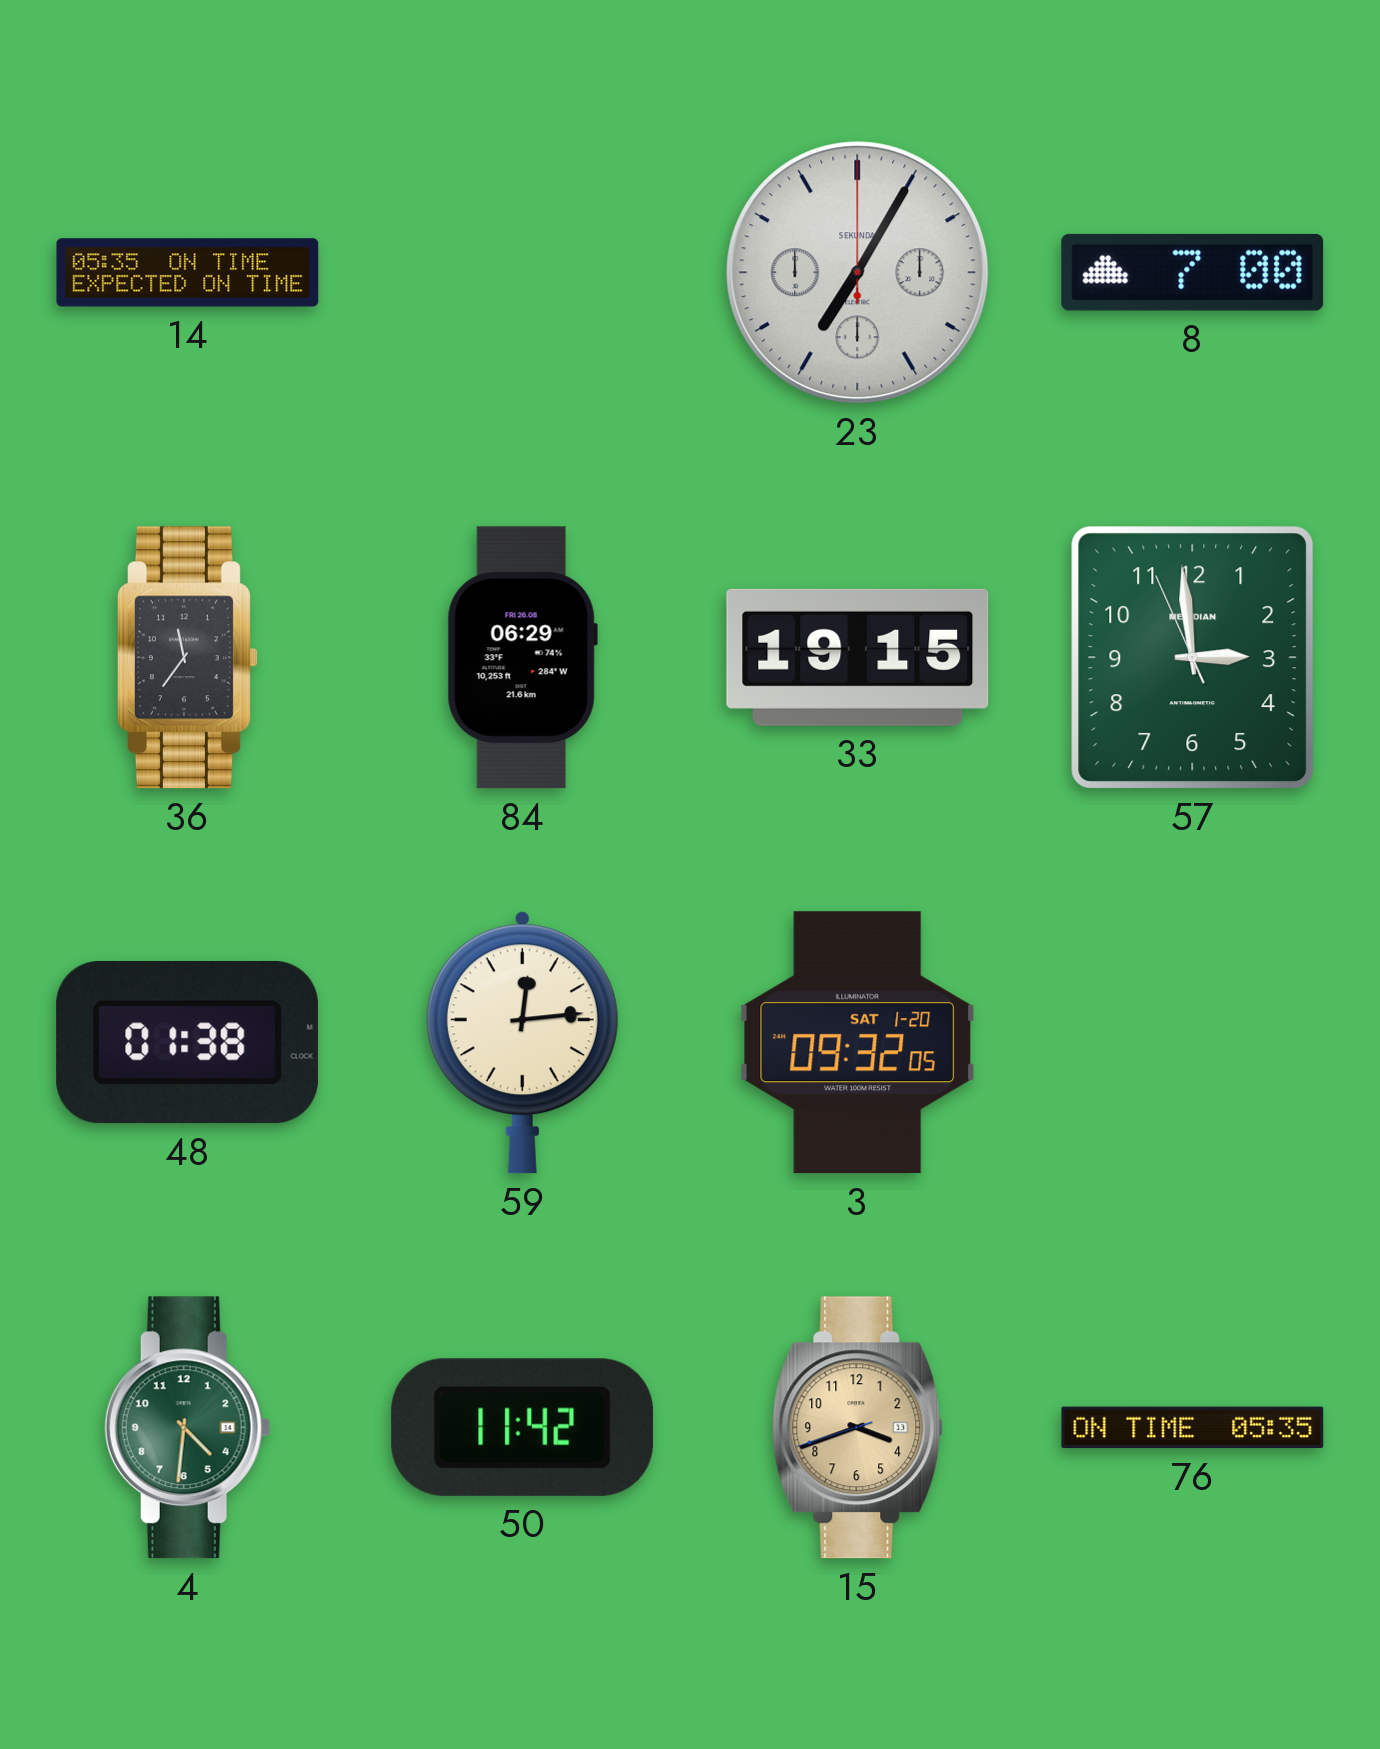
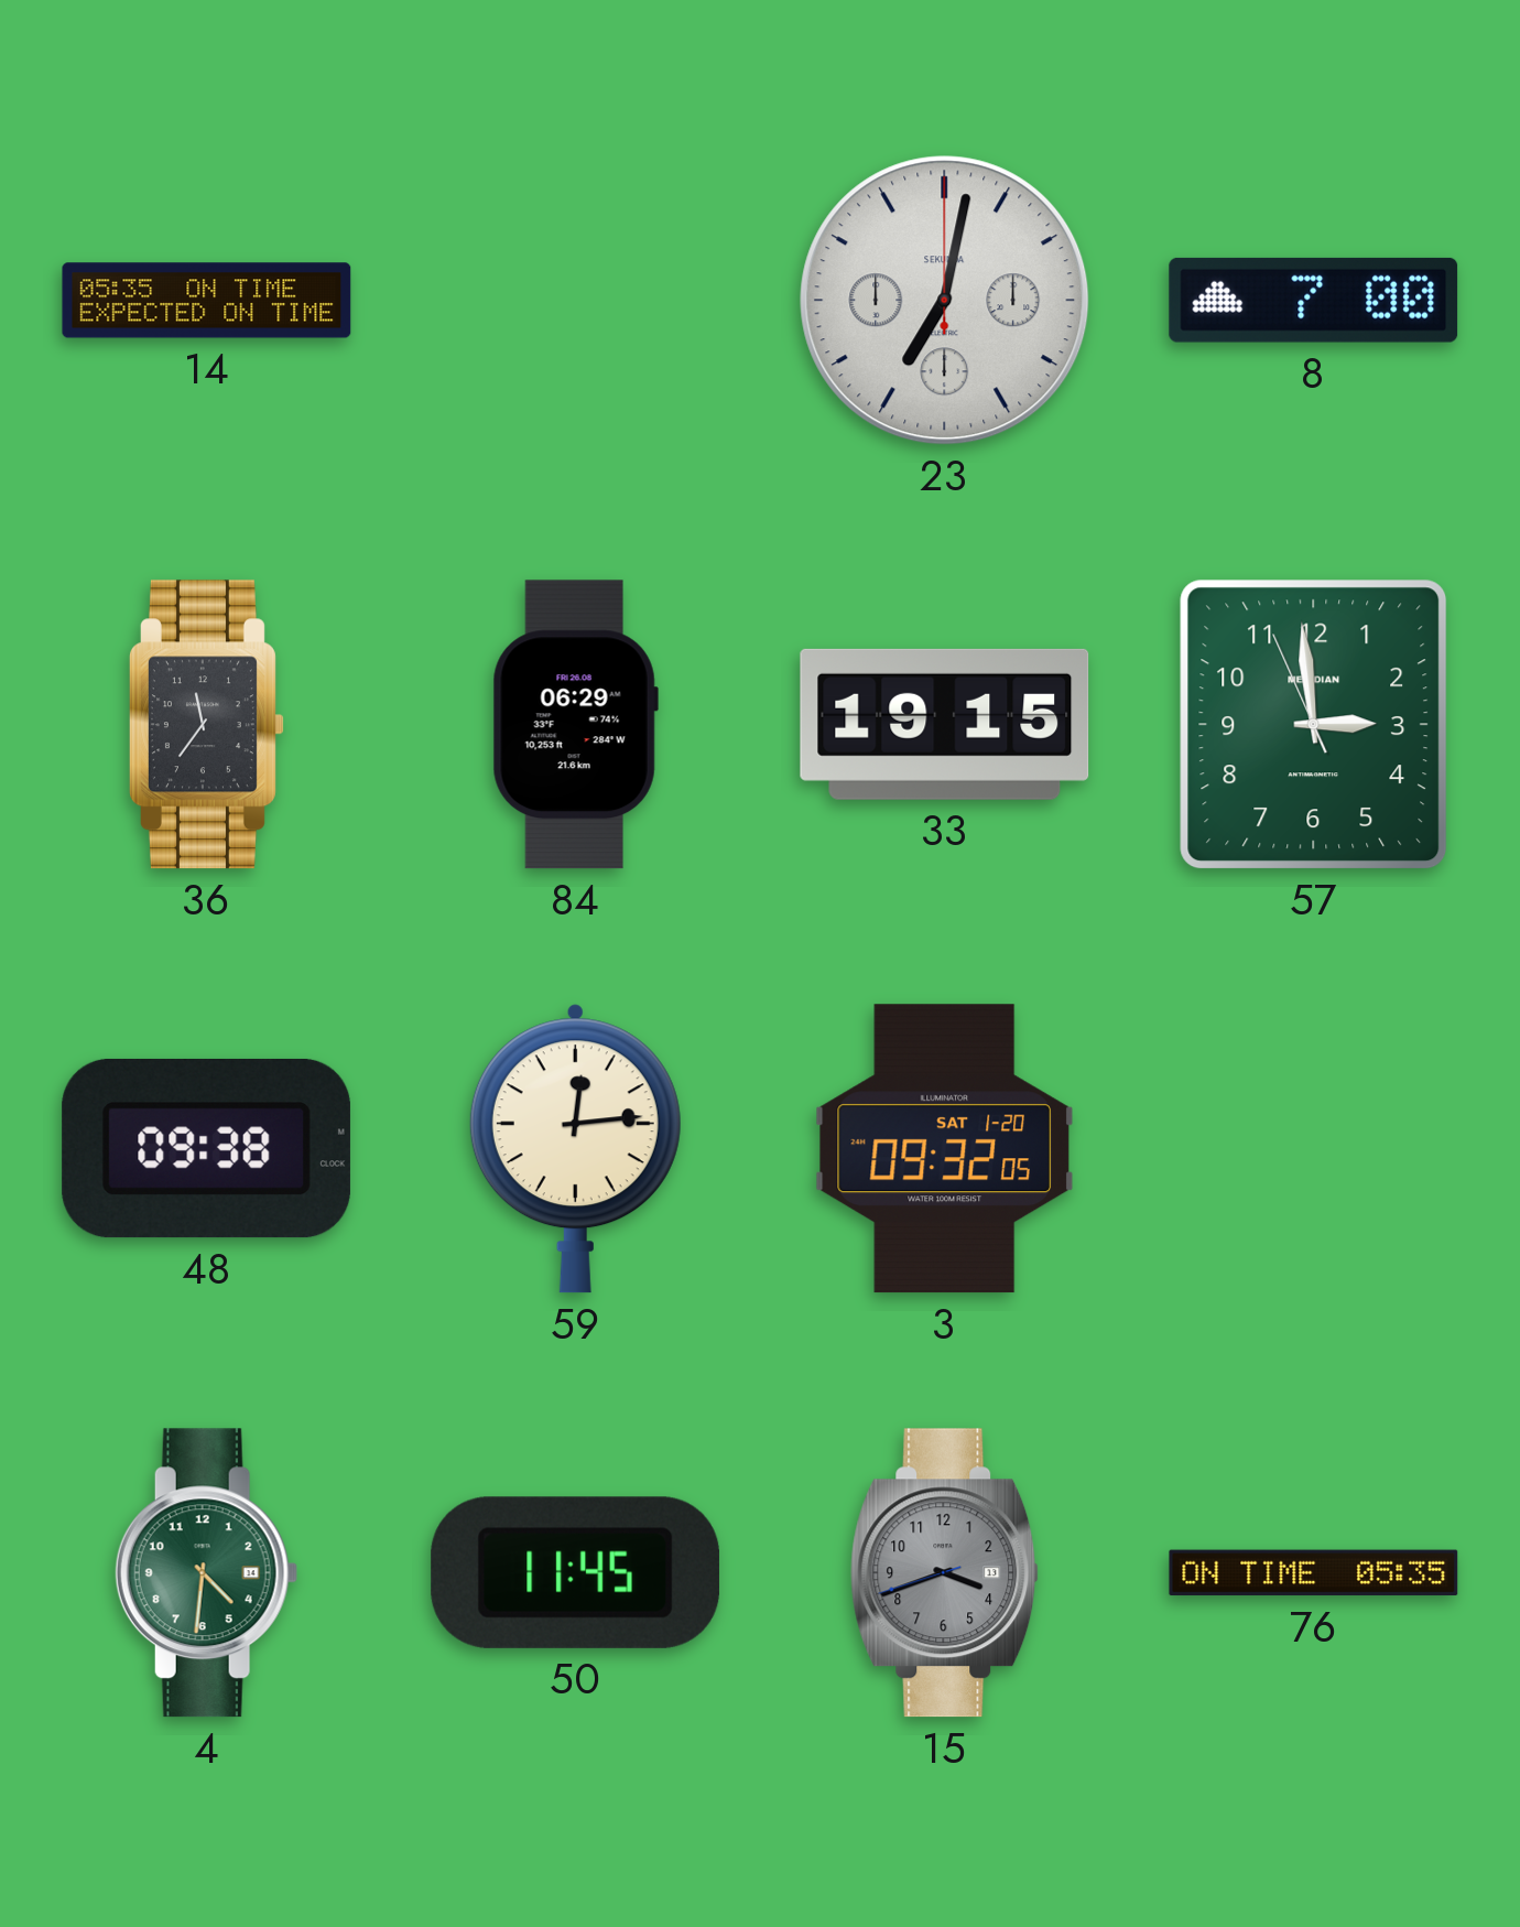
23: 7:05 -> 7:02 (945, 301)
48: 01:38 -> 09:38 (206, 1148)
50: 11:42 -> 11:45 (575, 1572)
15 dial: champagne -> grey (945, 1573)
